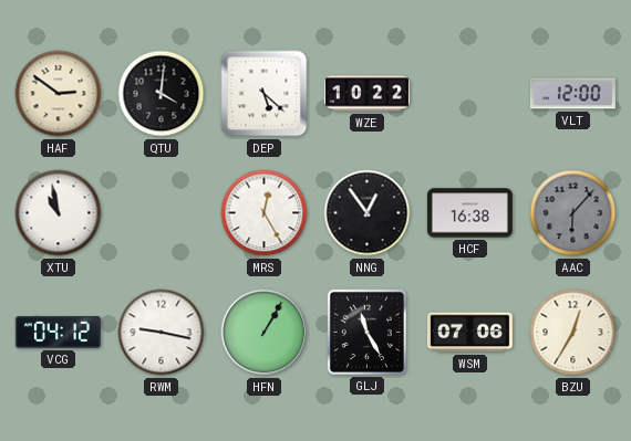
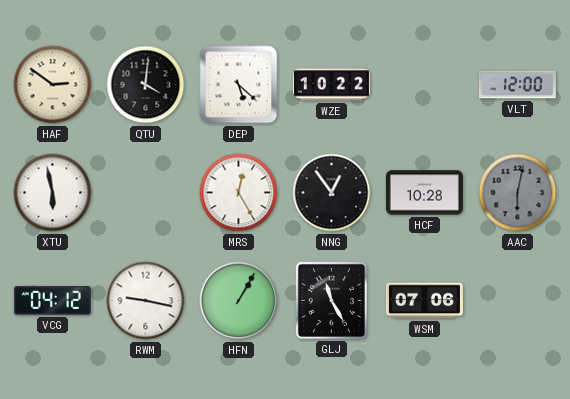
XTU: 10:58 -> 5:58 (53, 193)
HCF: 16:38 -> 10:28 (424, 193)
AAC: 6:07 -> 6:02 (518, 193)
BZU: 12:35 -> none (573, 333)
